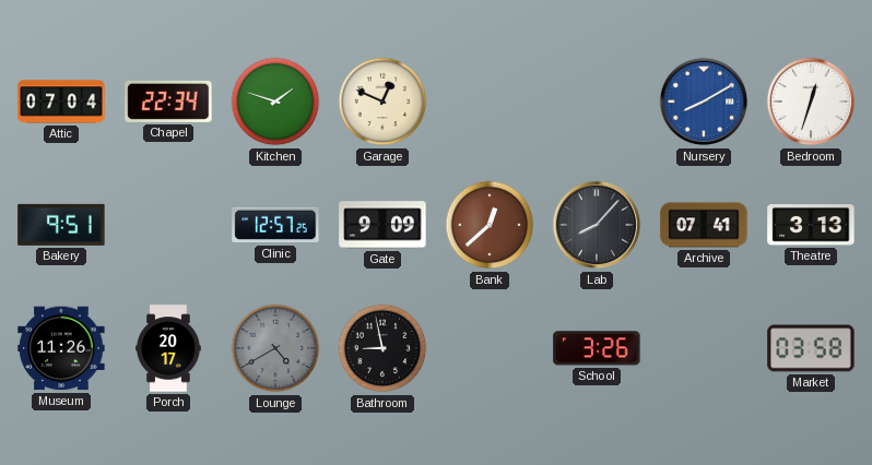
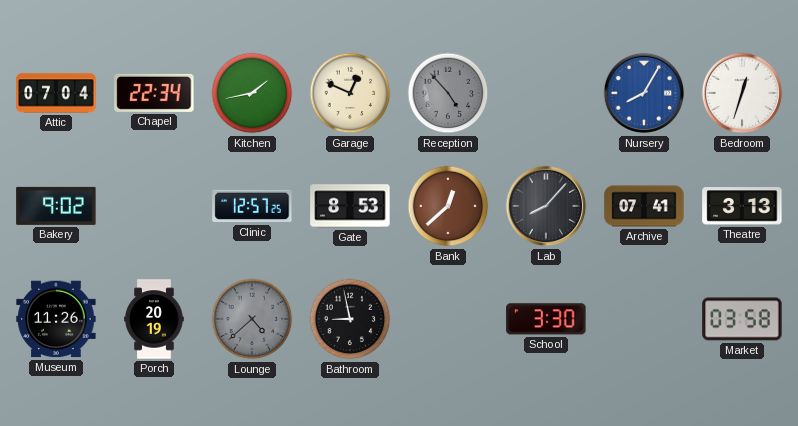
Kitchen: 1:48 -> 1:43 (252, 93)
Reception: none -> 4:53 (448, 93)
Nursery: 8:10 -> 8:05 (644, 93)
Bakery: 9:51 -> 9:02 (56, 206)
Gate: 9:09 -> 8:53 (350, 206)
Porch: 20:17 -> 20:19 (154, 319)
Lounge: 4:40 -> 4:38 (252, 319)
School: 3:26 -> 3:30 (546, 319)
